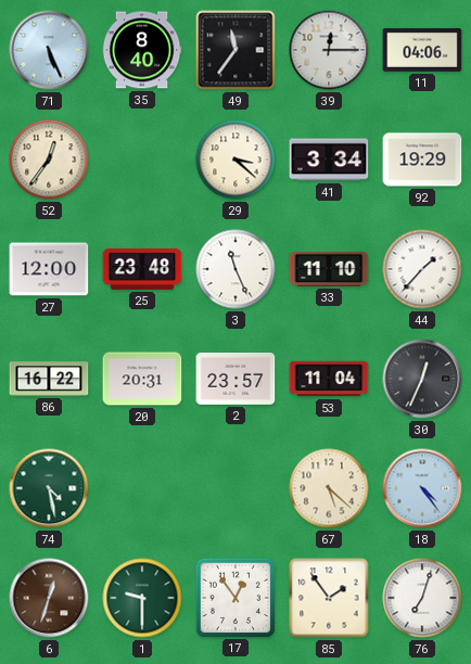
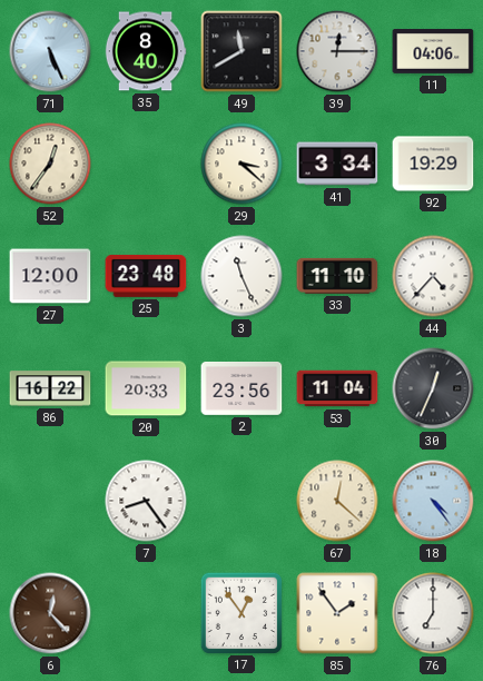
49: 11:36 -> 11:40 (241, 51)
44: 1:37 -> 4:37 (433, 276)
20: 20:31 -> 20:33 (146, 388)
2: 23:57 -> 23:56 (241, 389)
74: 4:28 -> none (49, 488)
7: none -> 8:24 (146, 501)
67: 5:22 -> 12:22 (337, 501)
6: 12:33 -> 12:23 (50, 613)
1: 9:30 -> none (142, 598)
76: 7:03 -> 7:00 (433, 613)
